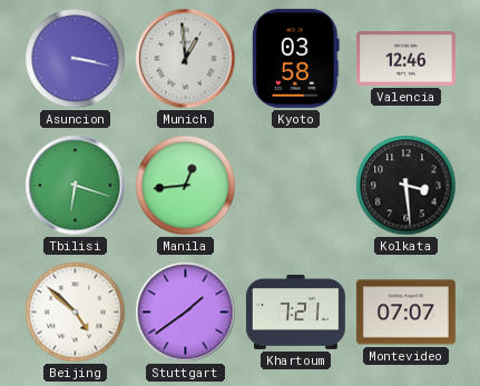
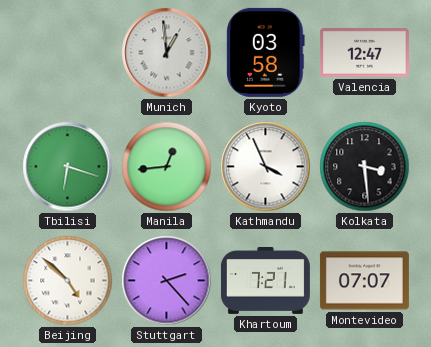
Asuncion: 3:17 -> none (76, 59)
Valencia: 12:46 -> 12:47 (364, 53)
Kathmandu: none -> 3:56 (266, 167)
Stuttgart: 1:39 -> 2:23 (167, 281)
